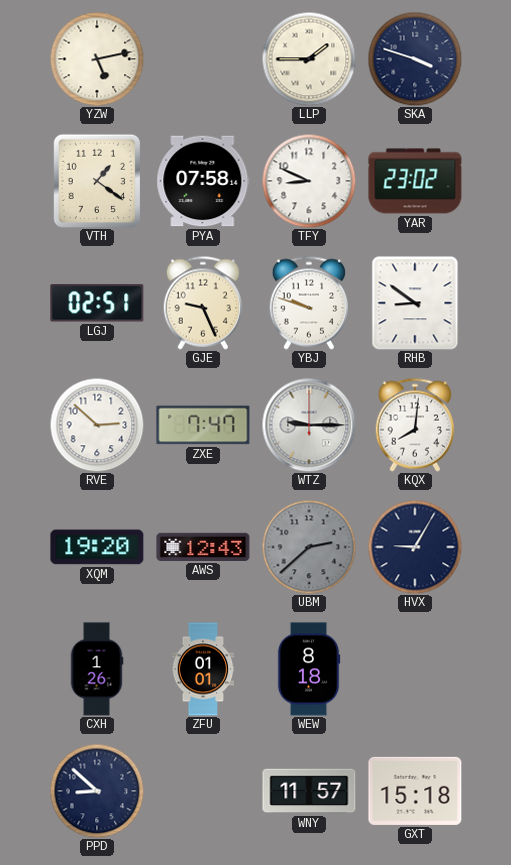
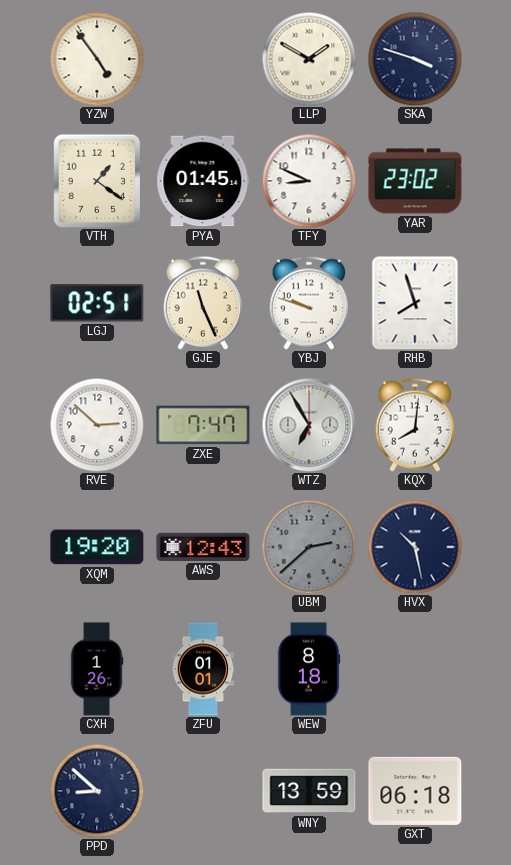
YZW: 5:13 -> 4:54 (97, 59)
LLP: 1:45 -> 1:50 (309, 59)
PYA: 07:58 -> 01:45 (203, 181)
GJE: 9:26 -> 11:26 (202, 303)
RHB: 8:51 -> 7:57 (415, 303)
WTZ: 9:15 -> 6:55 (309, 425)
HVX: 9:05 -> 10:28 (415, 547)
WNY: 11:57 -> 13:59 (309, 791)
GXT: 15:18 -> 06:18 (415, 791)
